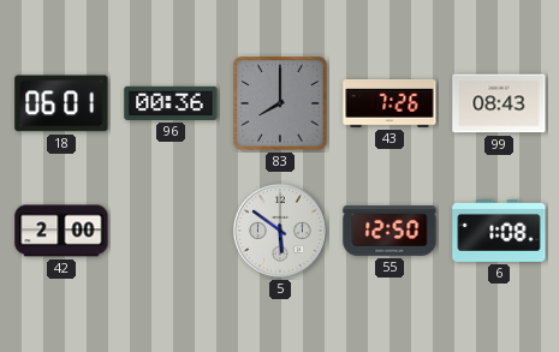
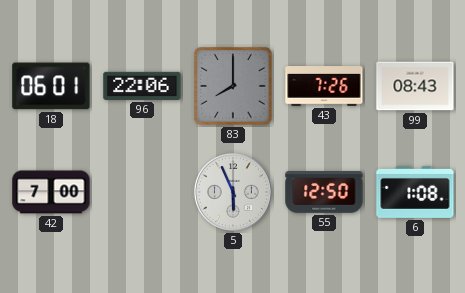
96: 00:36 -> 22:06 (142, 86)
42: 2:00 -> 7:00 (51, 192)
5: 5:51 -> 5:56 (233, 192)
